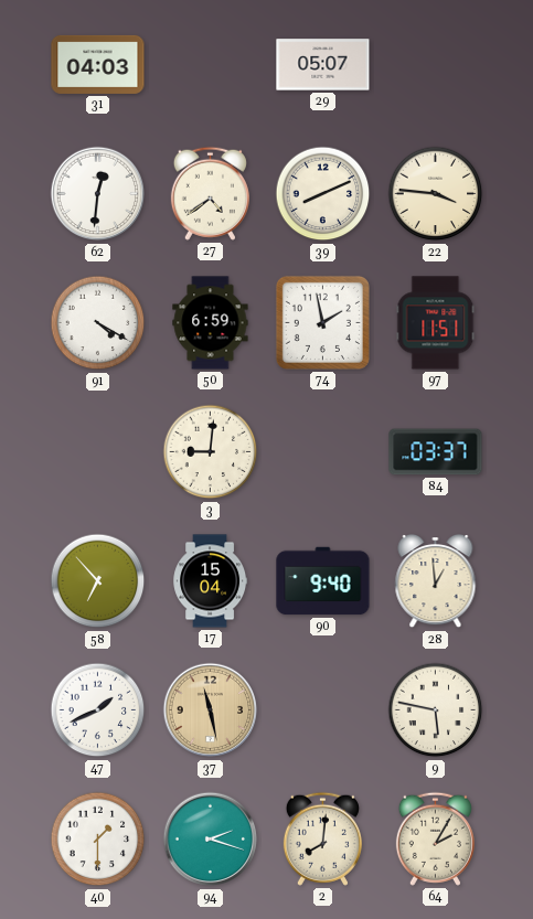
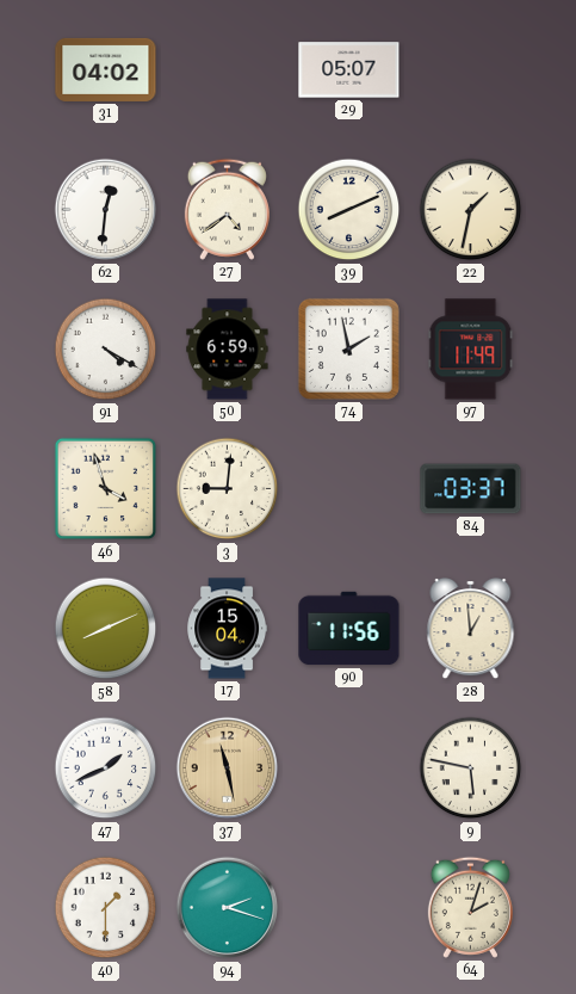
31: 04:03 -> 04:02 (106, 69)
22: 3:46 -> 1:32 (471, 210)
97: 11:51 -> 11:49 (471, 350)
46: none -> 3:57 (106, 489)
58: 6:53 -> 8:11 (106, 629)
90: 9:40 -> 11:56 (349, 629)
2: 8:01 -> none (322, 838)
64: 2:05 -> 2:03 (470, 907)
